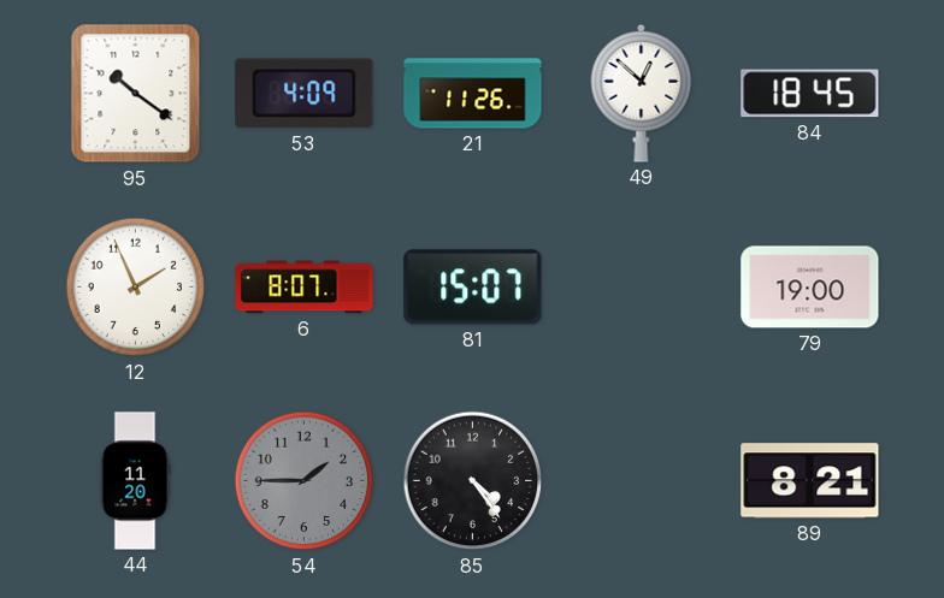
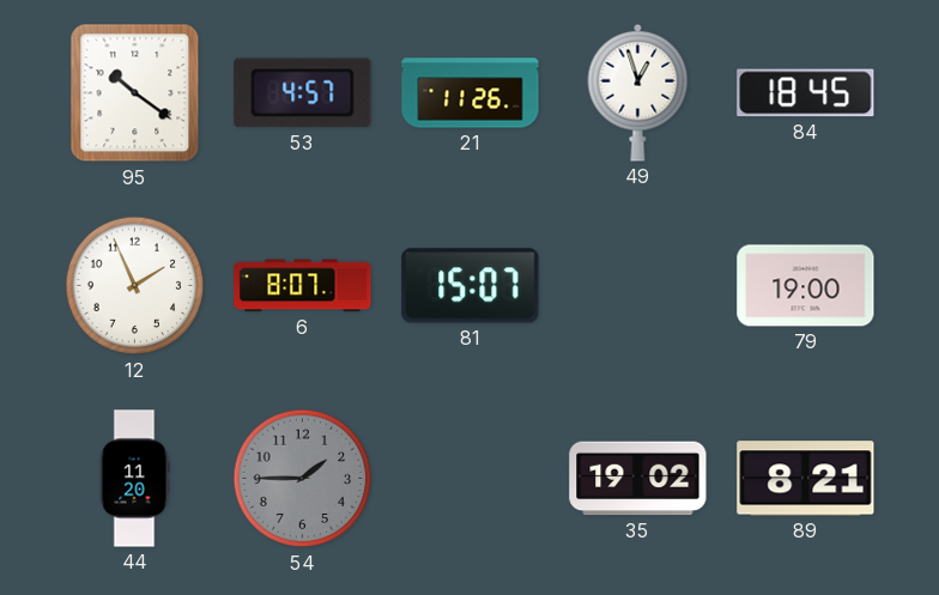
53: 4:09 -> 4:57 (303, 93)
49: 12:52 -> 12:57 (638, 92)
85: 4:24 -> none (473, 481)
35: none -> 19:02 (638, 479)
